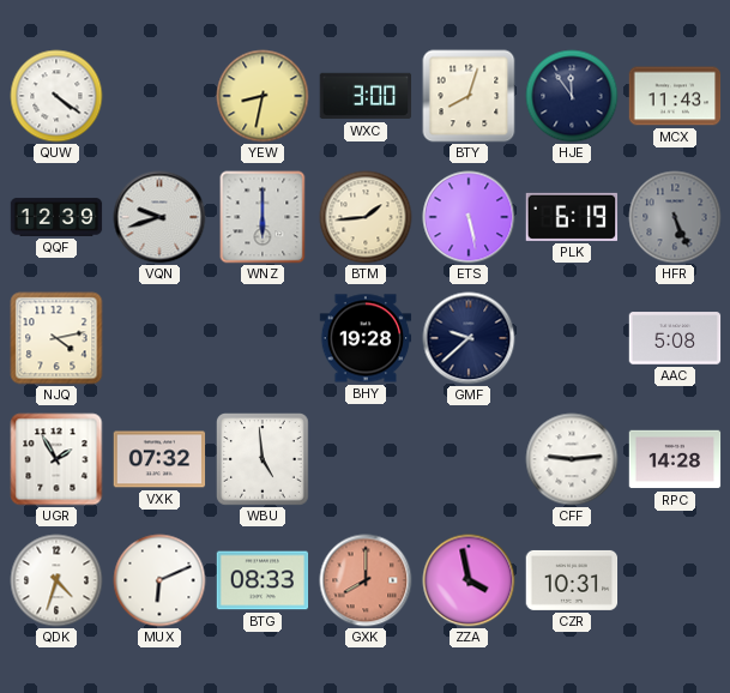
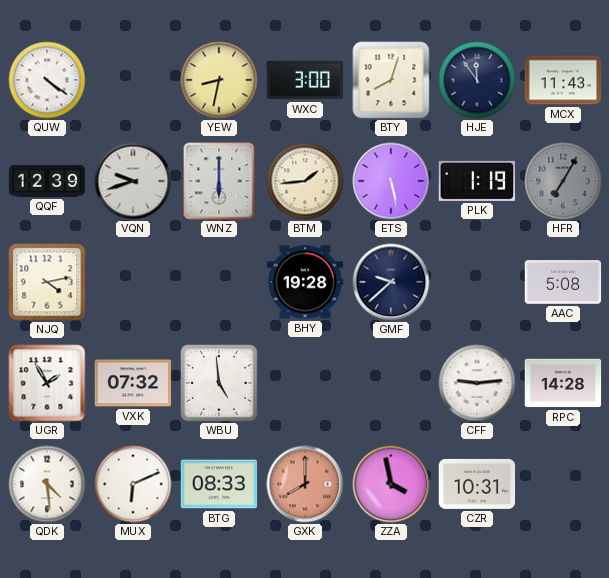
PLK: 6:19 -> 1:19 (477, 181)
HFR: 5:26 -> 7:05 (563, 181)
QDK: 4:33 -> 4:29 (47, 484)
